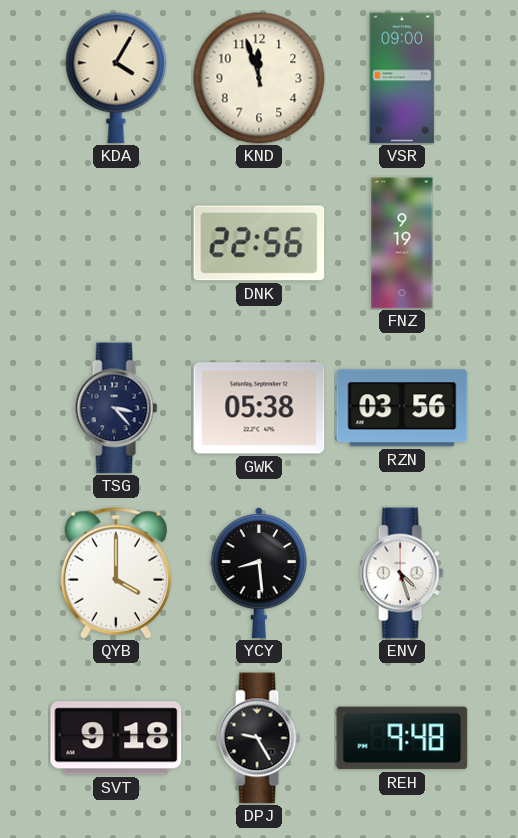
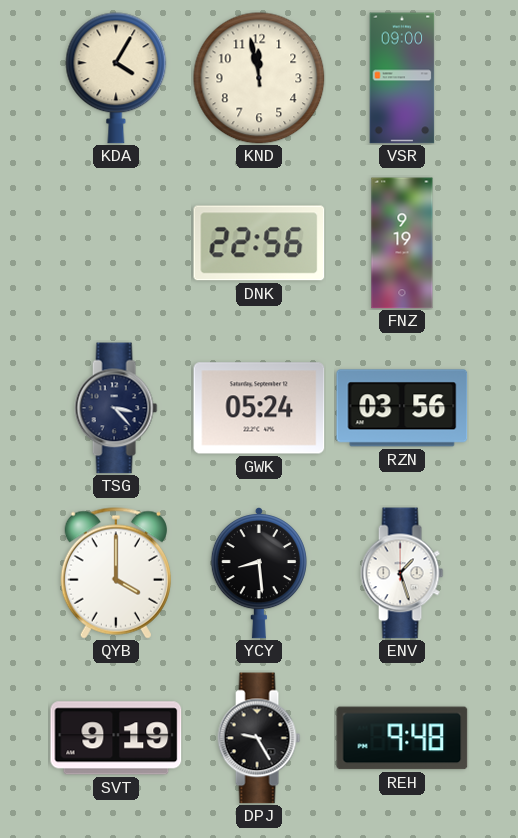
KND: 11:57 -> 11:58 (259, 78)
GWK: 05:38 -> 05:24 (259, 408)
ENV: 4:27 -> 1:27 (402, 573)
SVT: 9:18 -> 9:19 (116, 738)
